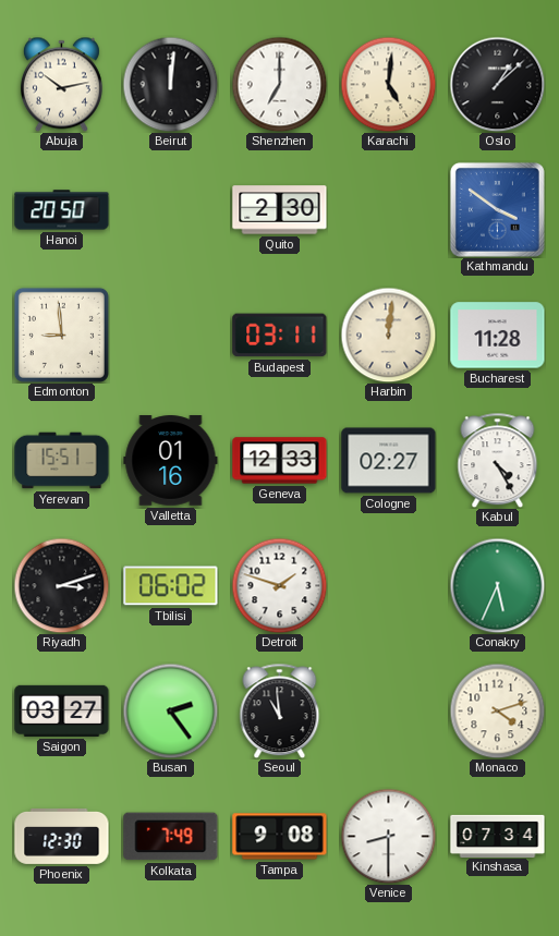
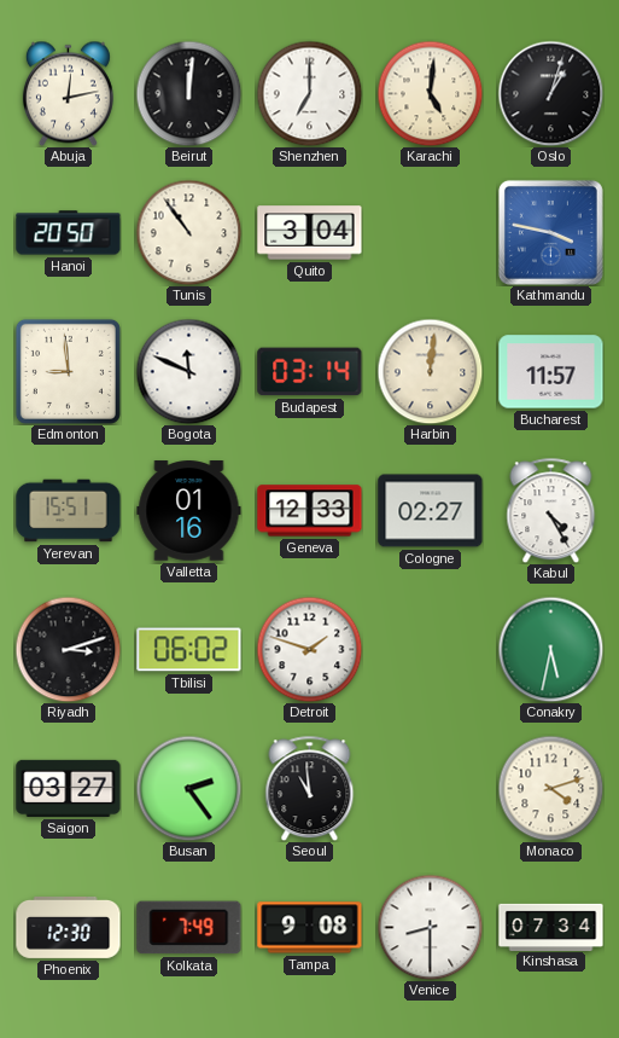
Abuja: 10:13 -> 12:13 (68, 93)
Oslo: 1:08 -> 1:03 (550, 93)
Tunis: none -> 10:54 (188, 232)
Quito: 2:30 -> 3:04 (310, 233)
Kathmandu: 3:51 -> 3:47 (550, 232)
Bogota: none -> 11:49 (188, 371)
Budapest: 03:11 -> 03:14 (310, 372)
Bucharest: 11:28 -> 11:57 (551, 372)
Conakry: 5:34 -> 5:32 (550, 649)
